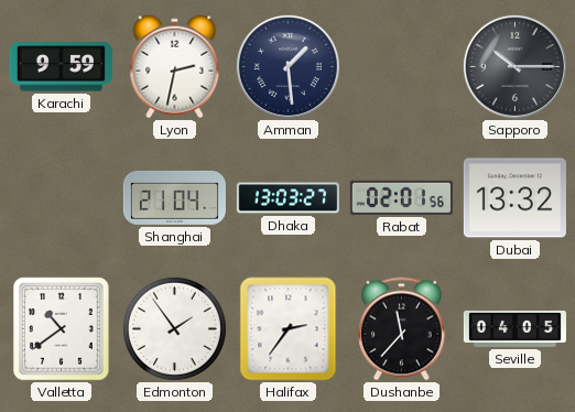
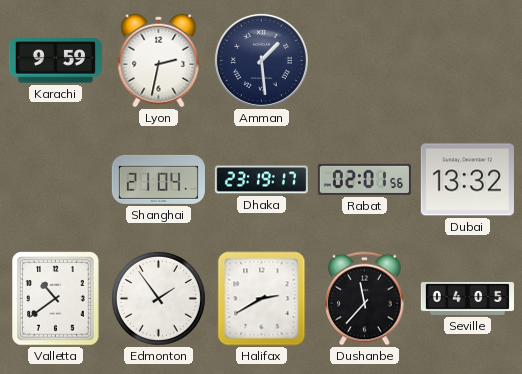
Sapporo: 10:15 -> none (514, 66)
Dhaka: 13:03 -> 23:19 (261, 180)
Halifax: 2:36 -> 2:40 (262, 299)
